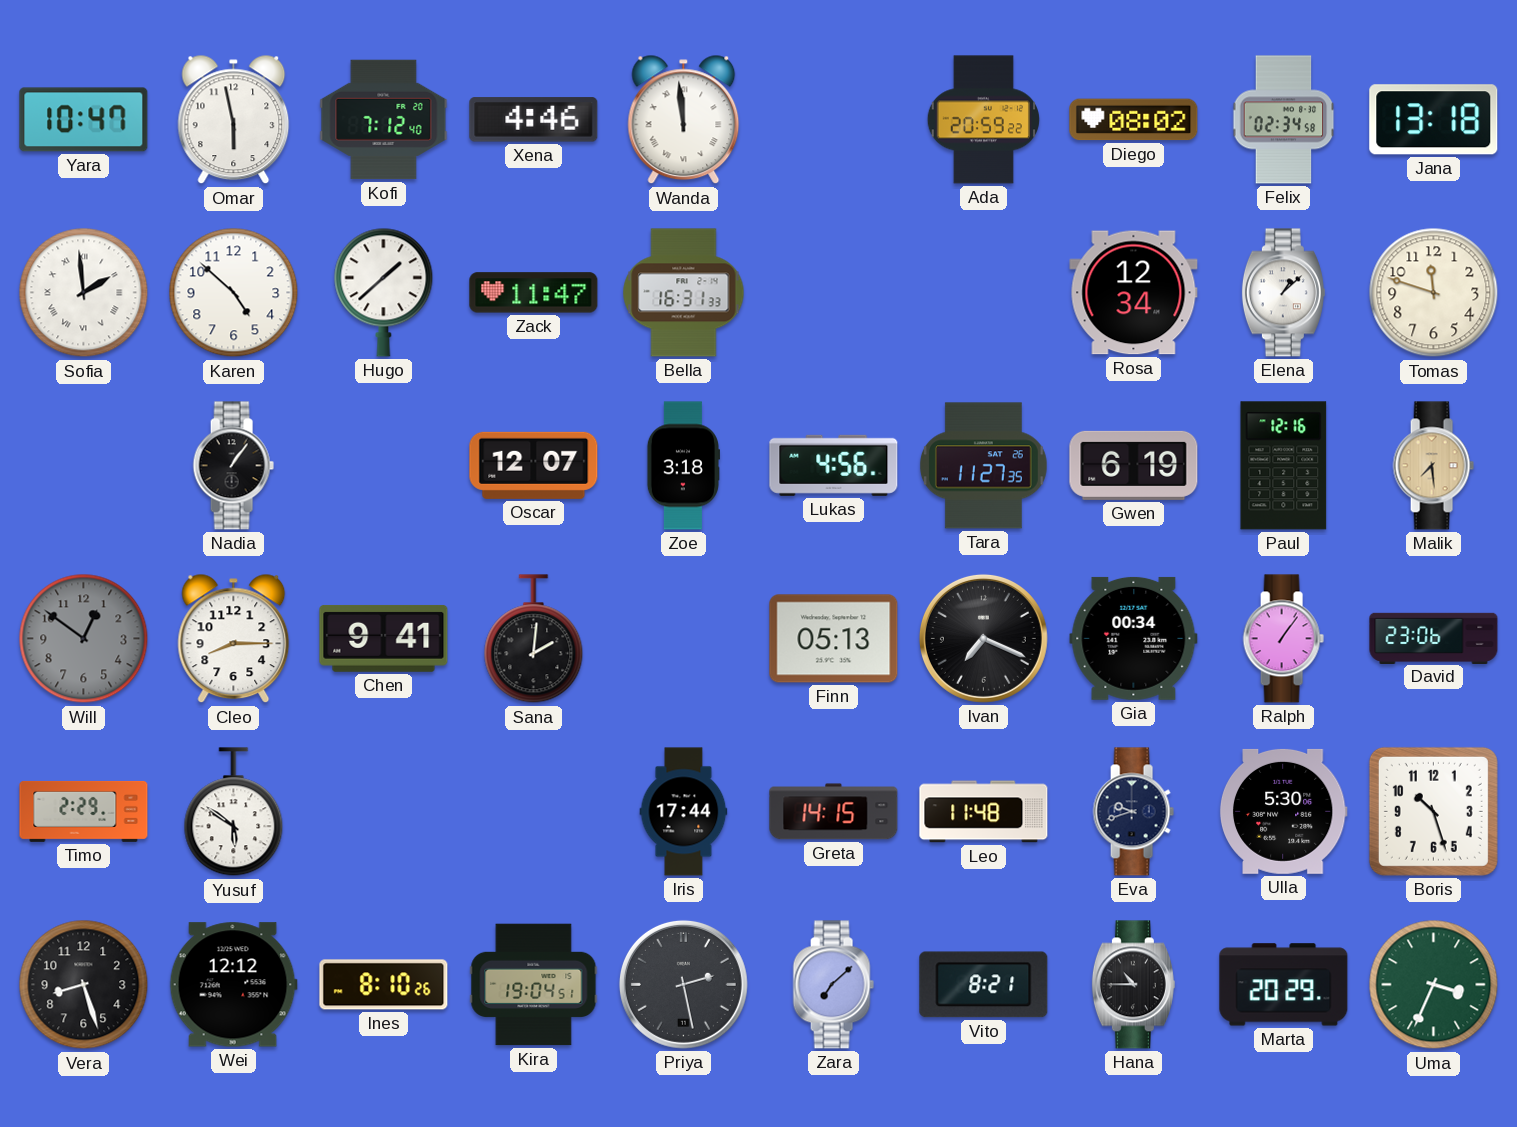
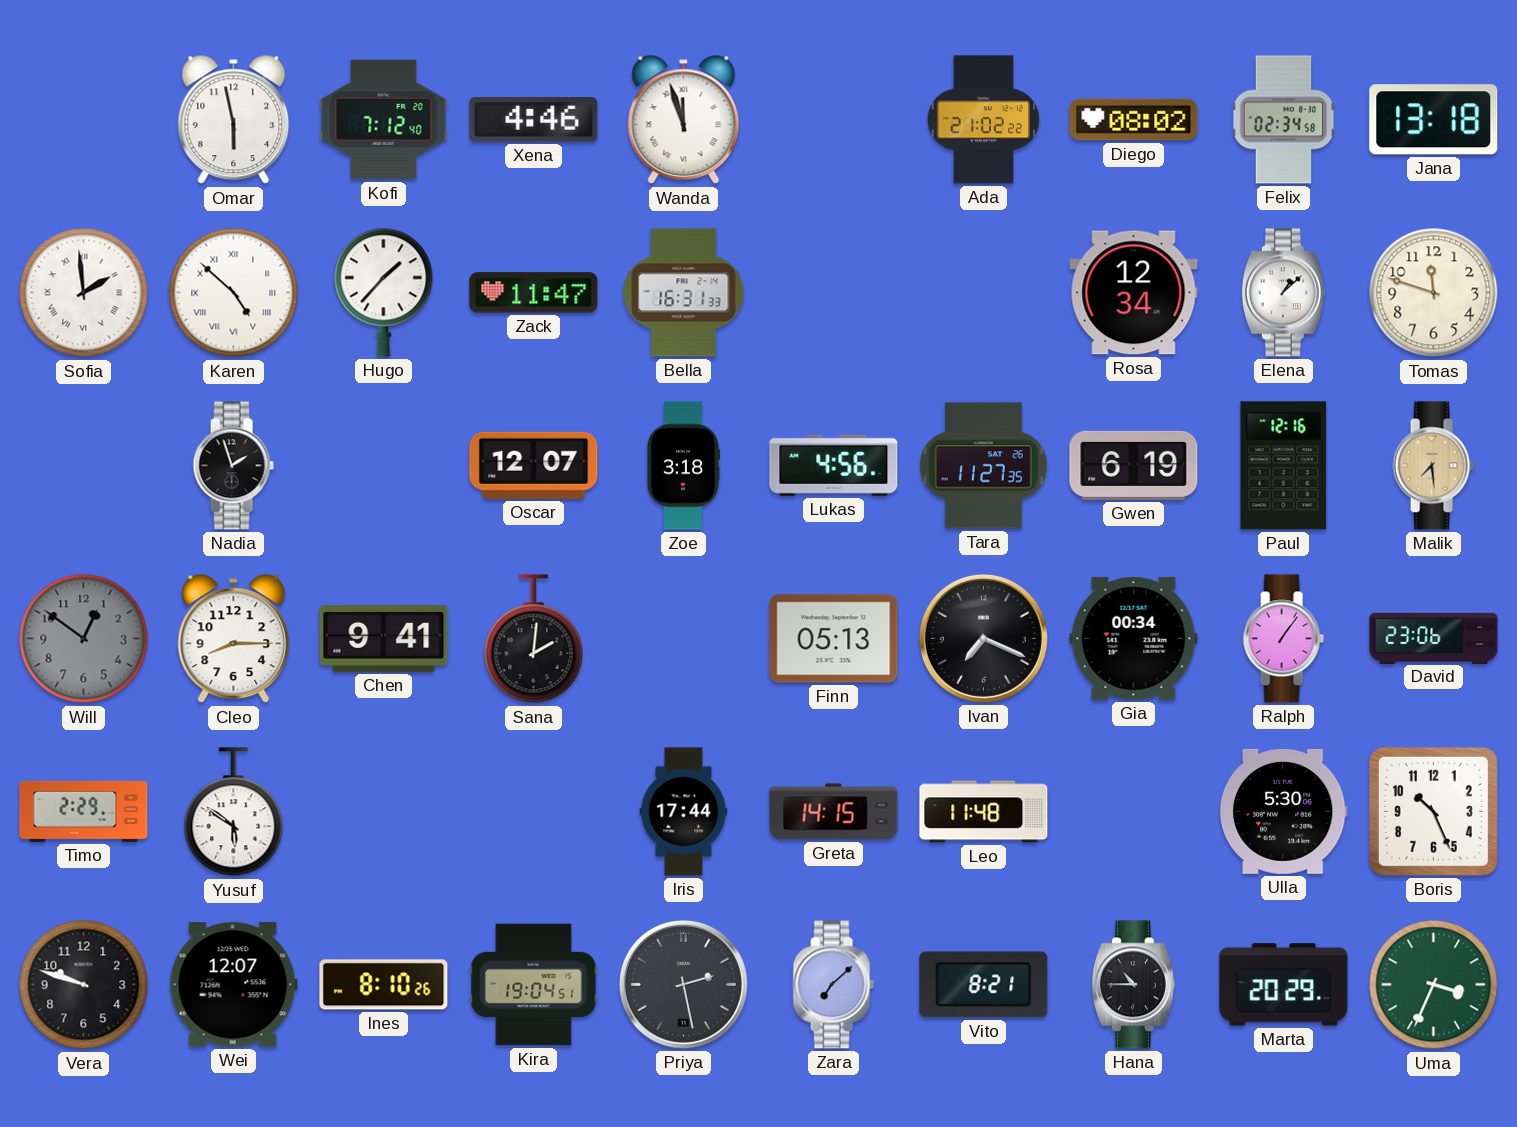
Yara: 10:47 -> none (84, 120)
Wanda: 11:59 -> 11:57 (684, 120)
Ada: 20:59 -> 21:02 (983, 120)
Karen numerals: Arabic -> Roman (234, 293)
Hugo: 1:38 -> 1:37 (384, 292)
Nadia: 1:06 -> 1:57 (233, 466)
Eva: 9:42 -> none (1133, 812)
Boris: 10:27 -> 10:26 (1433, 811)
Vera: 8:27 -> 9:48 (84, 985)
Wei: 12:12 -> 12:07 (233, 985)
